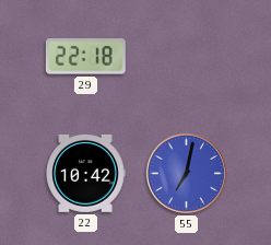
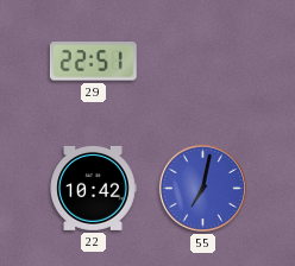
29: 22:18 -> 22:51 (93, 62)
